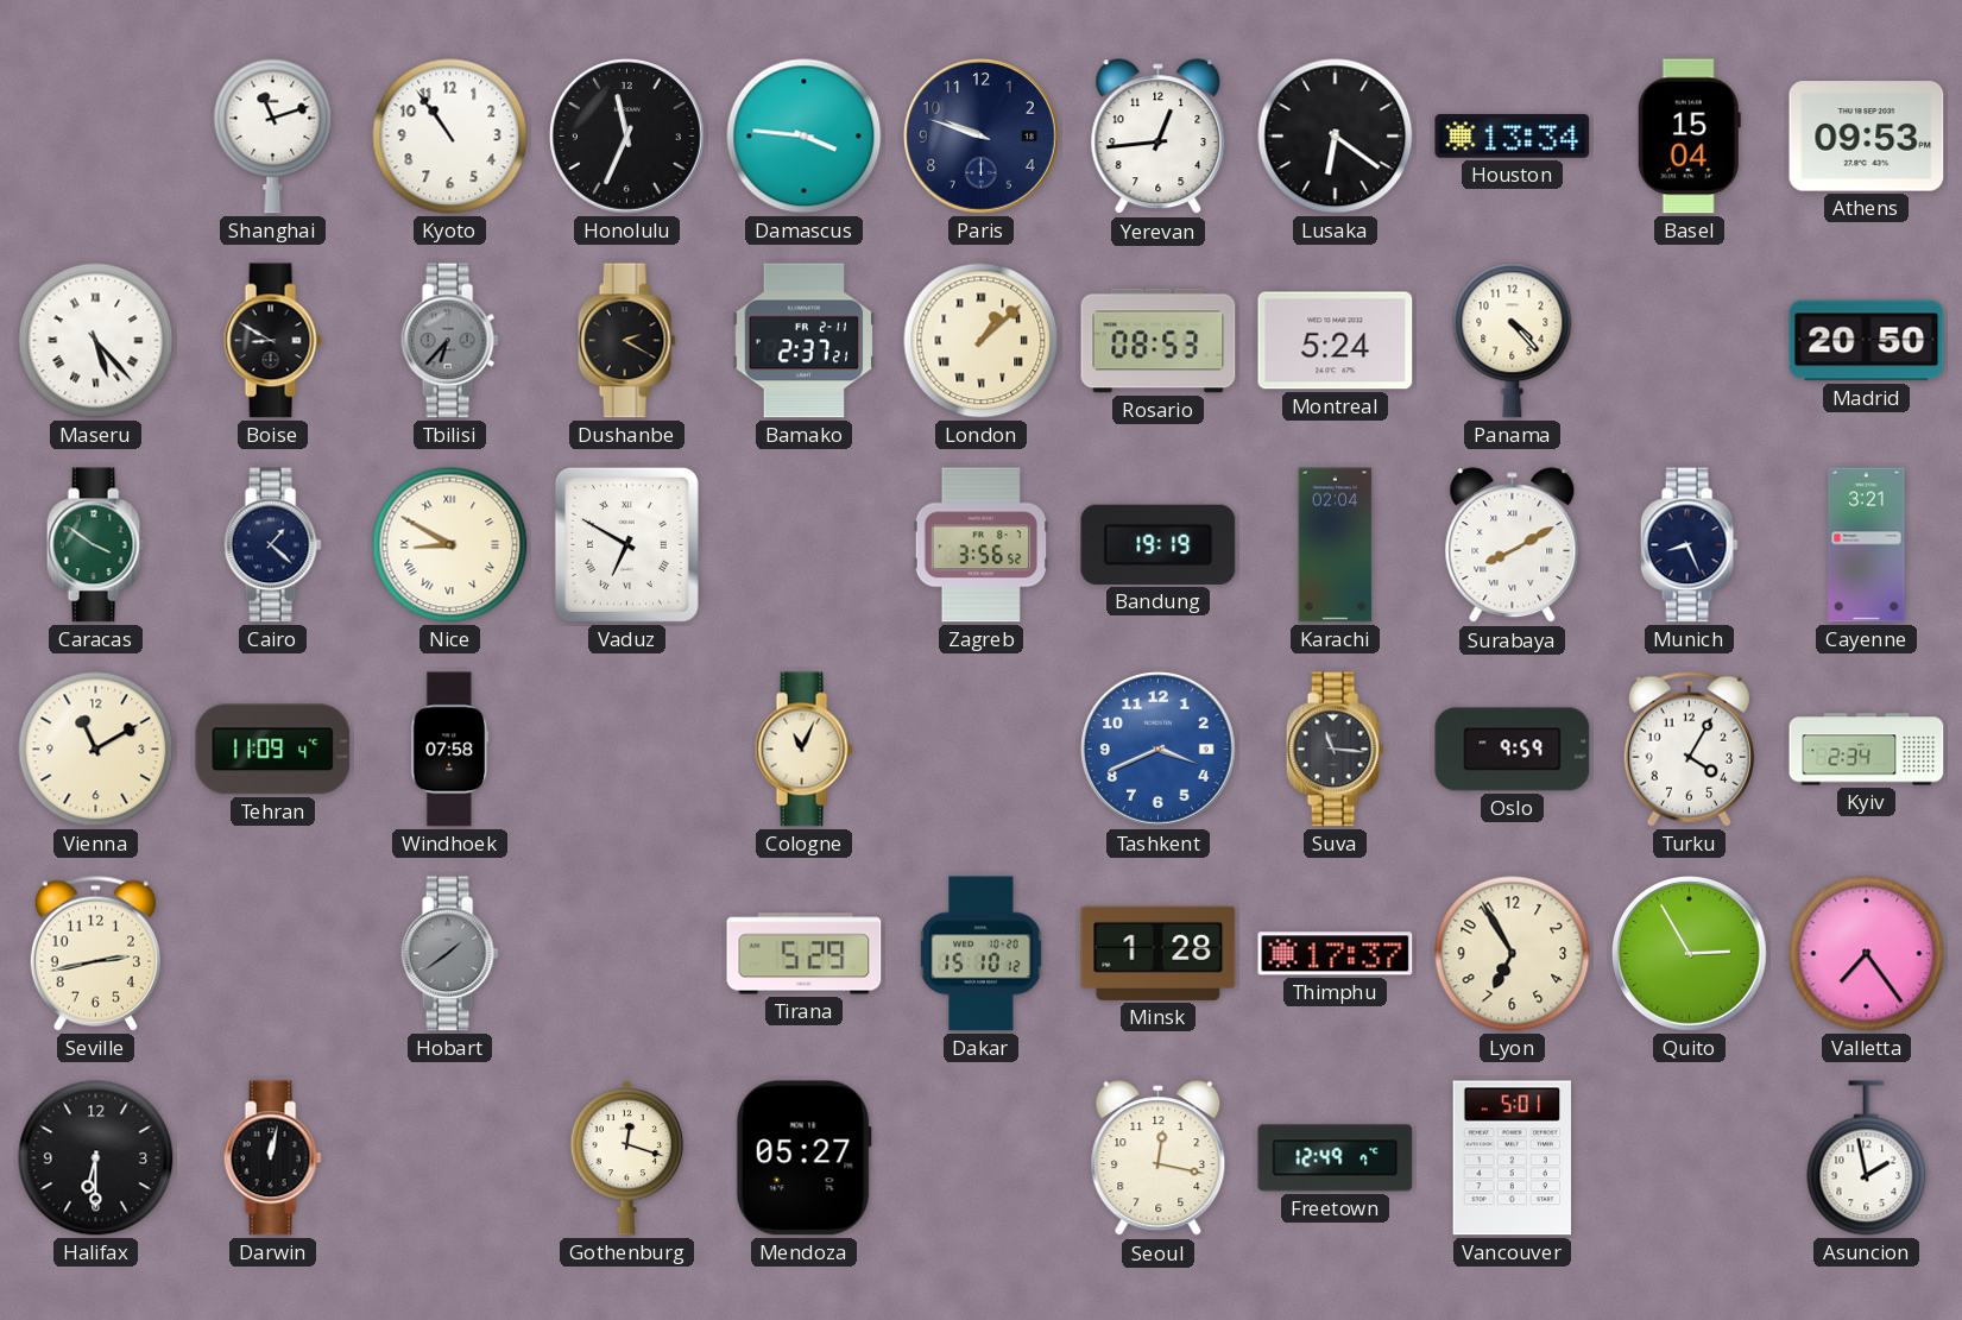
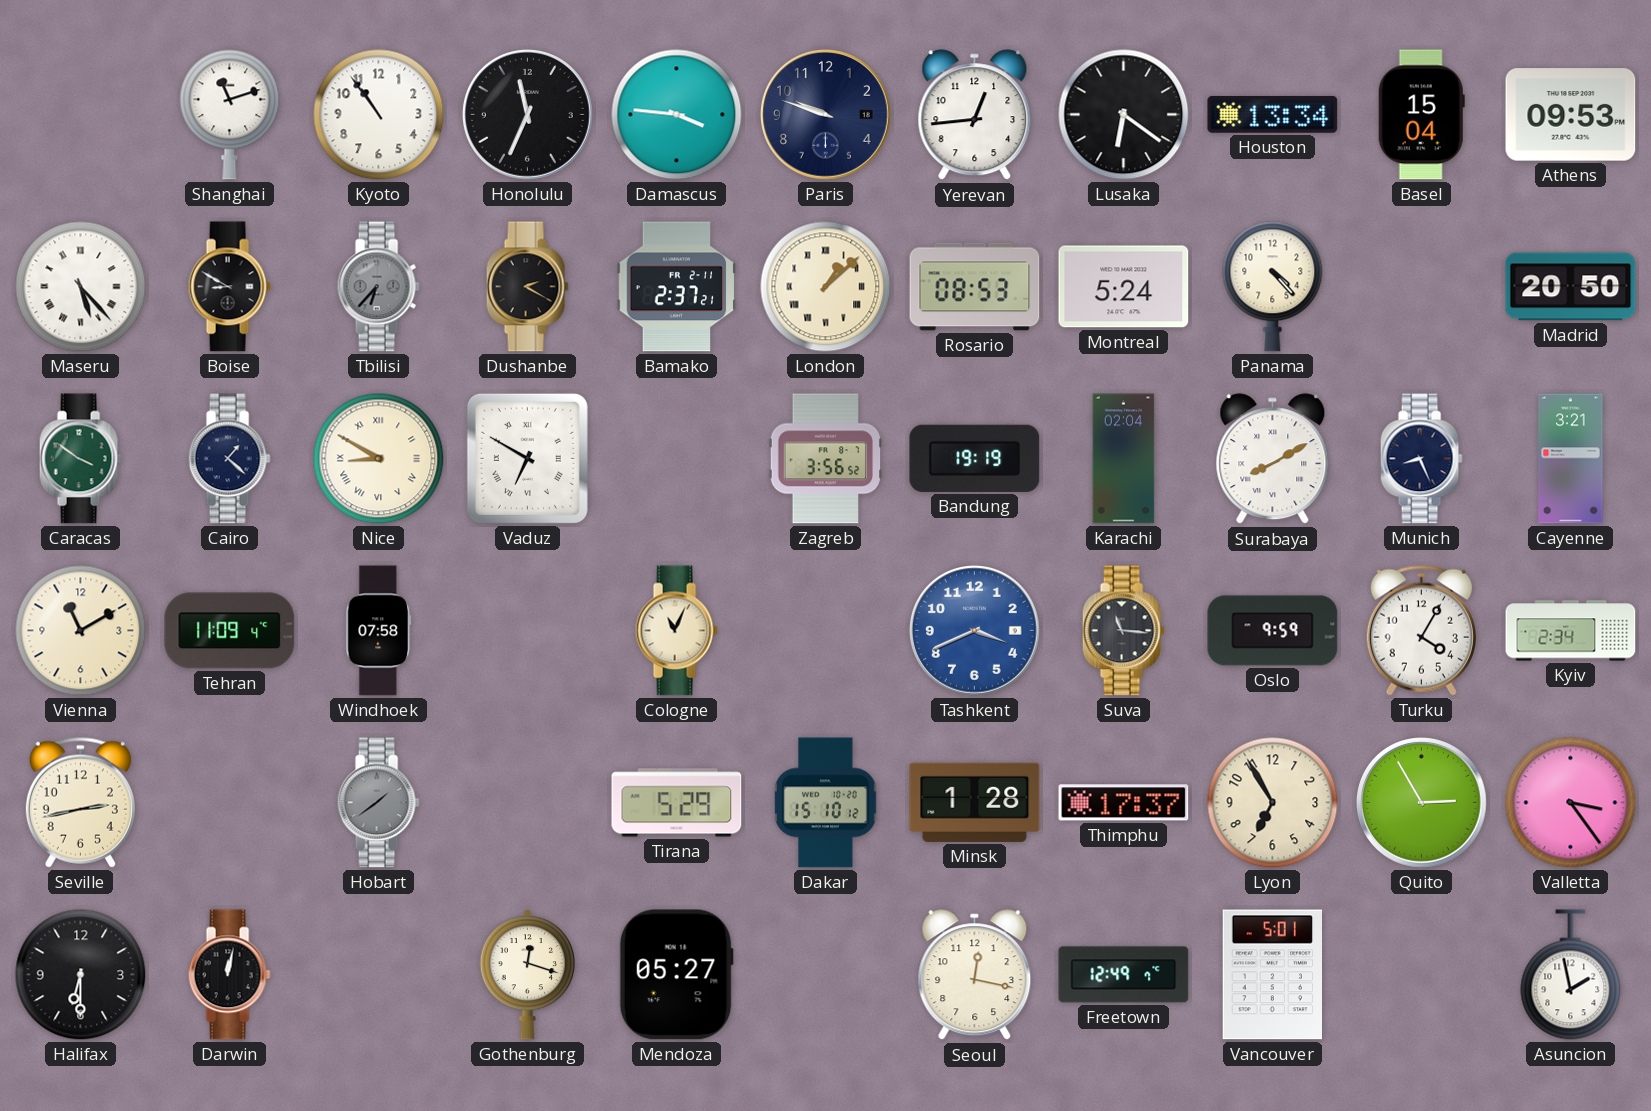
Valletta: 7:24 -> 3:24 (1571, 803)
